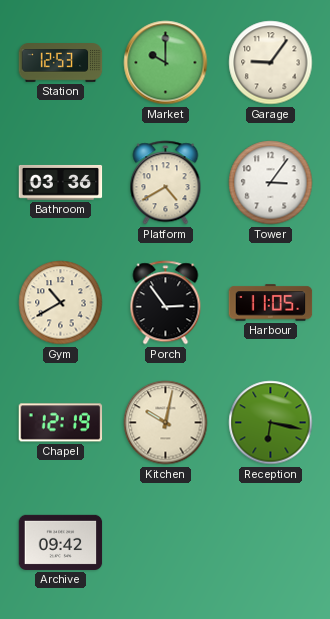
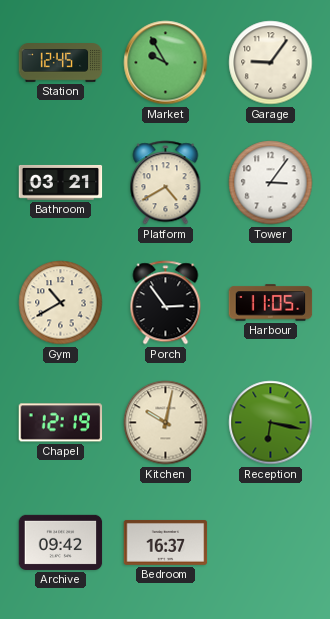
Station: 12:53 -> 12:45 (61, 63)
Market: 10:00 -> 9:55 (166, 63)
Bathroom: 03:36 -> 03:21 (61, 183)
Bedroom: none -> 16:37 (166, 542)
